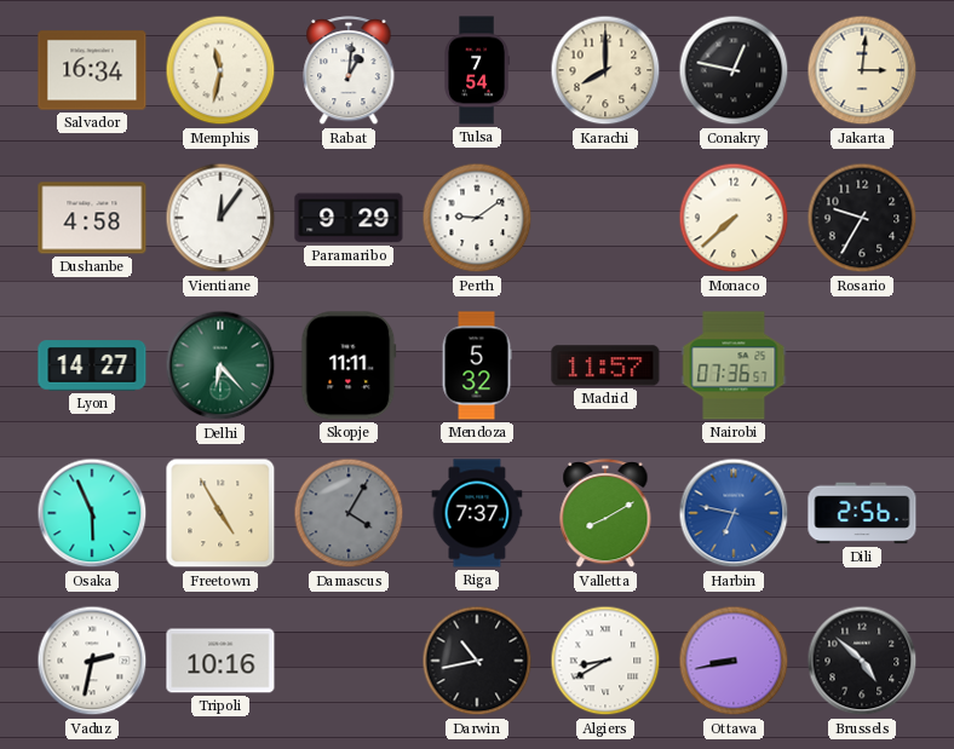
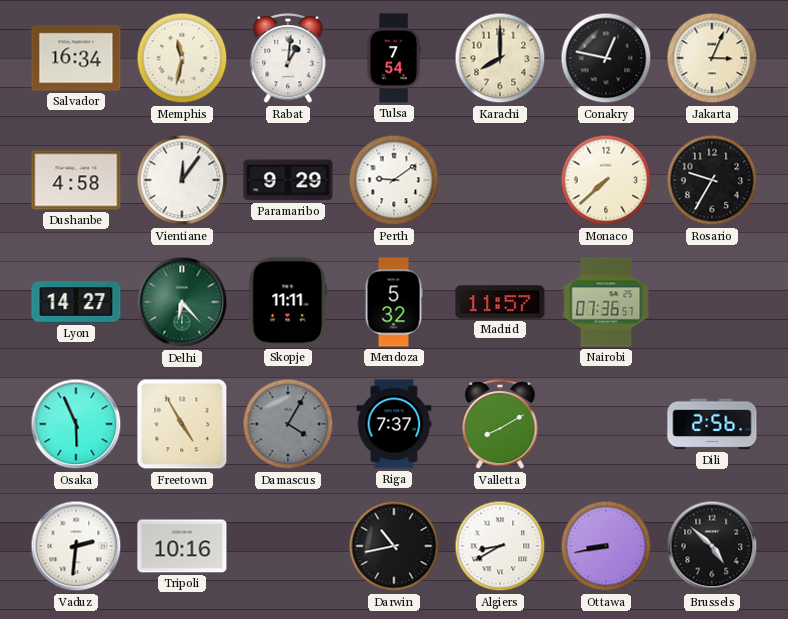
Jakarta: 3:01 -> 3:04 (712, 58)
Harbin: 6:47 -> none (734, 513)
Vaduz: 2:32 -> 2:31 (76, 546)
